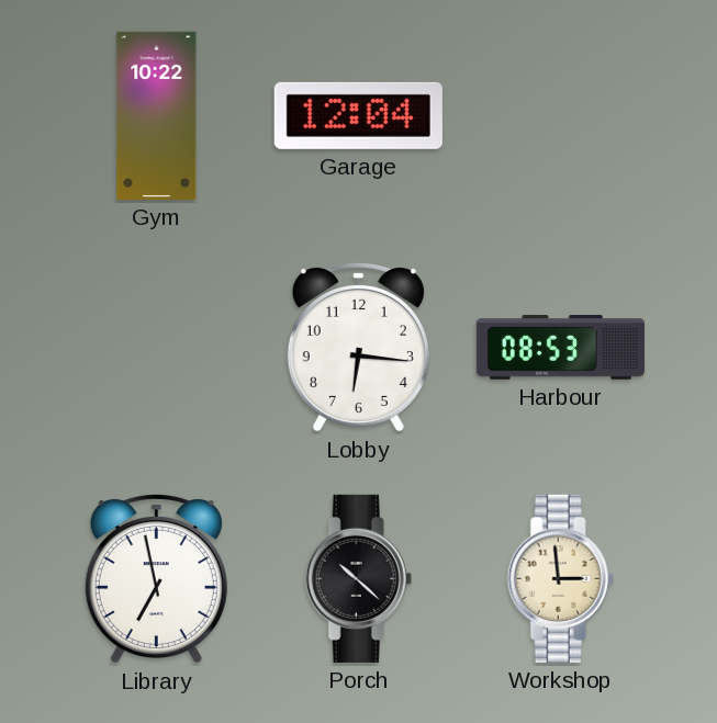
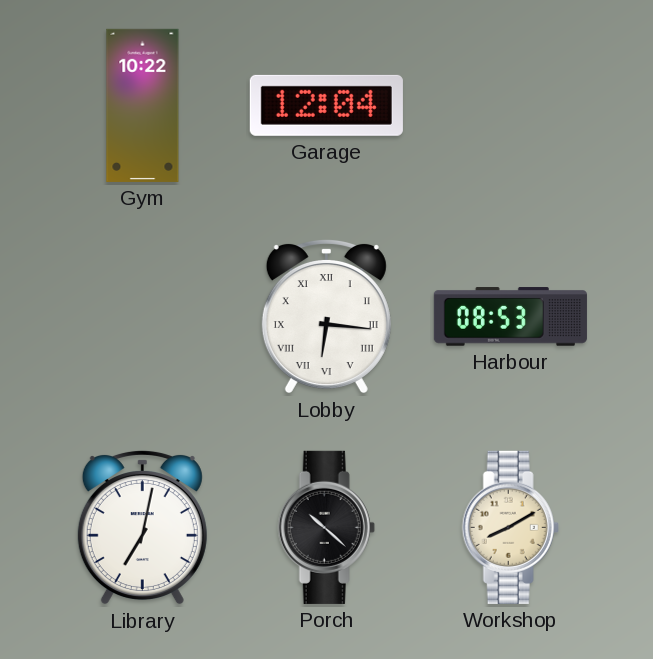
Lobby numerals: Arabic -> Roman (326, 316)
Library: 6:58 -> 7:02 (142, 527)
Workshop: 2:59 -> 8:10 (510, 527)
